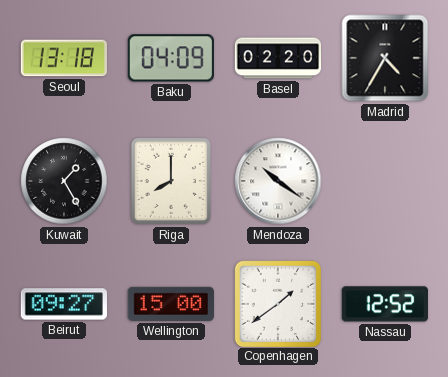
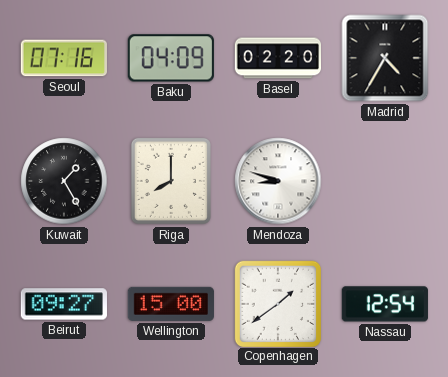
Seoul: 13:18 -> 07:16 (64, 58)
Mendoza: 10:21 -> 8:48 (278, 181)
Nassau: 12:52 -> 12:54 (385, 304)
